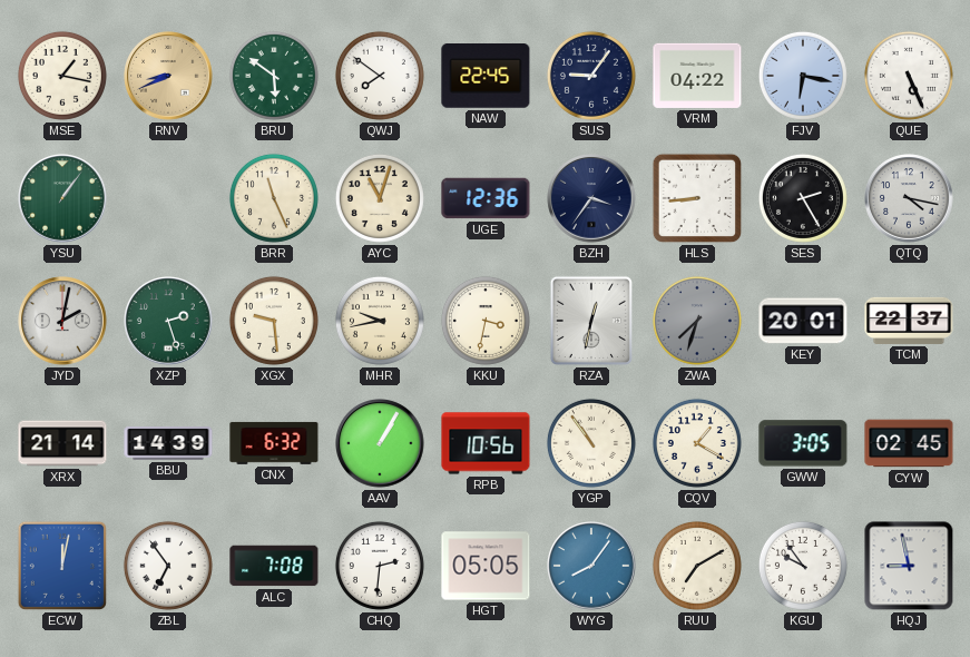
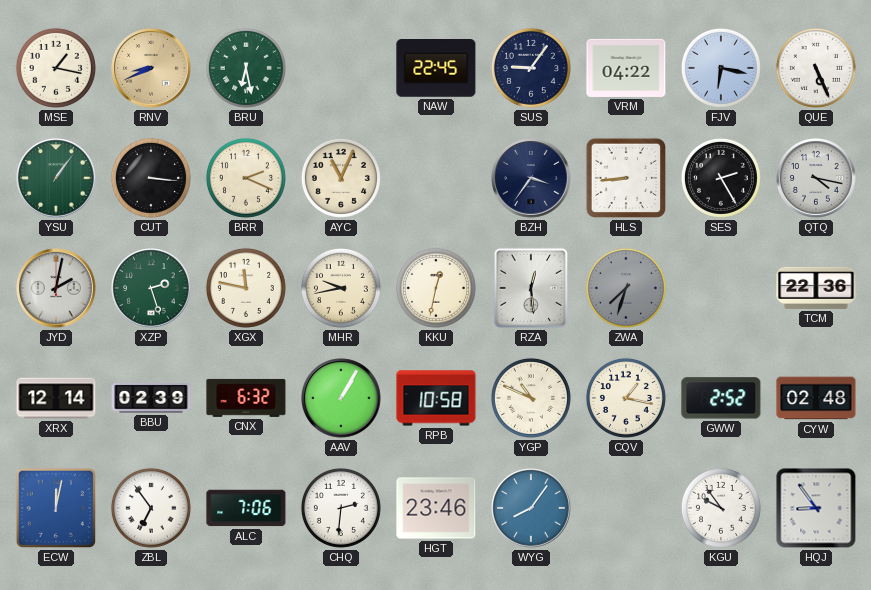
BRU: 5:51 -> 6:28 (246, 68)
QWJ: 7:51 -> none (380, 76)
CUT: none -> 3:16 (151, 178)
BRR: 11:26 -> 2:19 (246, 178)
AYC: 11:03 -> 11:04 (341, 178)
UGE: 12:36 -> none (486, 198)
XGX: 9:29 -> 11:47 (246, 288)
KKU: 3:32 -> 12:32 (436, 288)
RZA: 12:32 -> 12:29 (531, 288)
KEY: 20:01 -> none (803, 321)
TCM: 22:37 -> 22:36 (816, 288)
XRX: 21:14 -> 12:14 (56, 398)
BBU: 14:39 -> 02:39 (151, 398)
RPB: 10:56 -> 10:58 (436, 398)
YGP: 10:54 -> 10:49 (531, 398)
CQV: 1:20 -> 1:17 (626, 398)
GWW: 3:05 -> 2:52 (721, 398)
CYW: 02:45 -> 02:48 (816, 398)
ALC: 7:08 -> 7:06 (246, 508)
HGT: 05:05 -> 23:46 (436, 508)
RUU: 7:10 -> none (697, 566)
HQJ: 8:58 -> 8:54 (816, 508)
